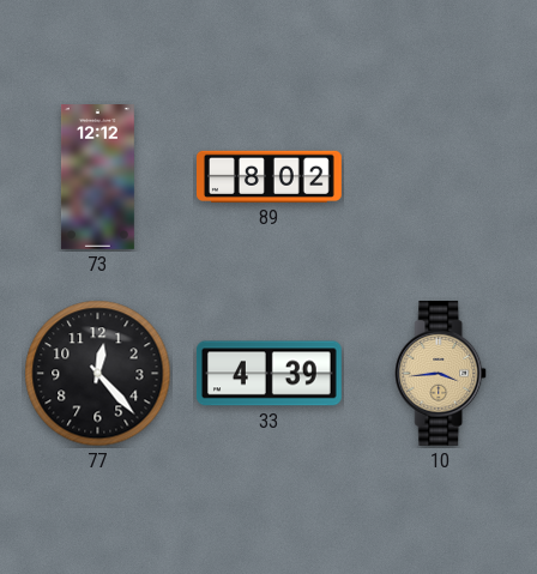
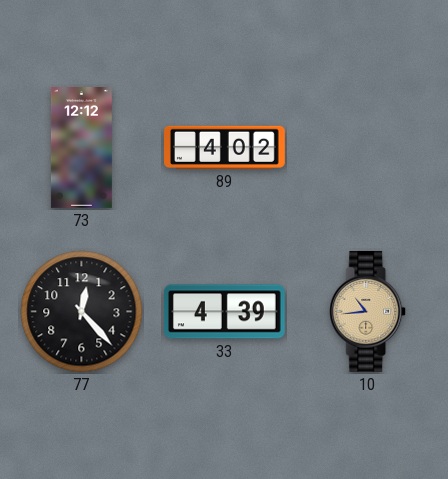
89: 8:02 -> 4:02 (225, 147)
10: 3:44 -> 10:44 (368, 311)
